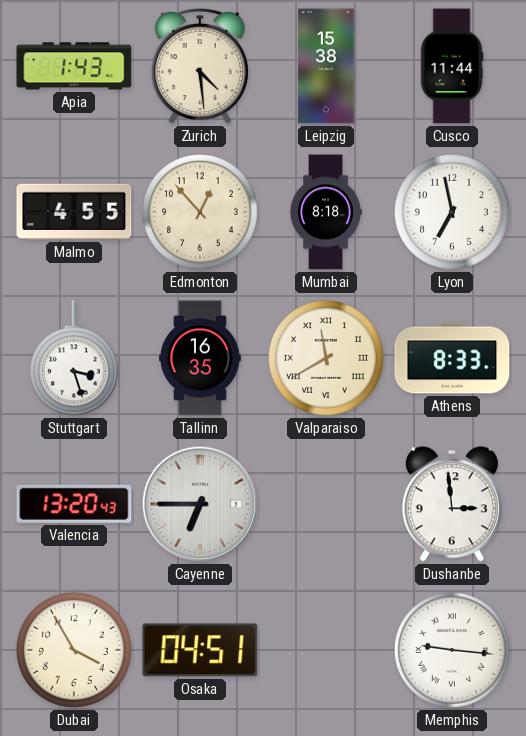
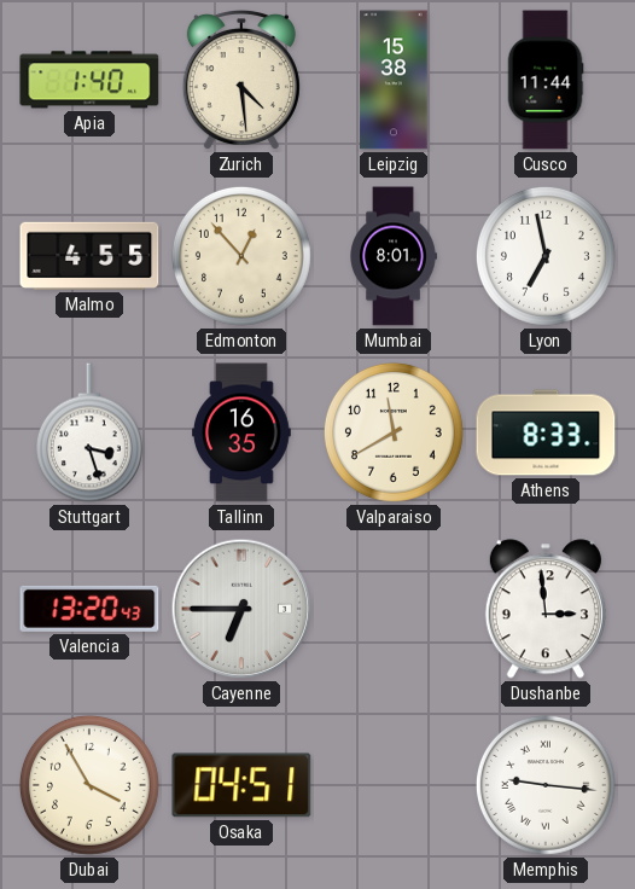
Apia: 1:43 -> 1:40 (89, 80)
Mumbai: 8:18 -> 8:01 (394, 256)
Valparaiso numerals: Roman -> Arabic (394, 432)
